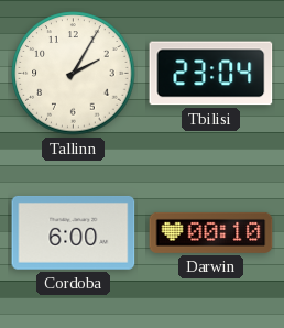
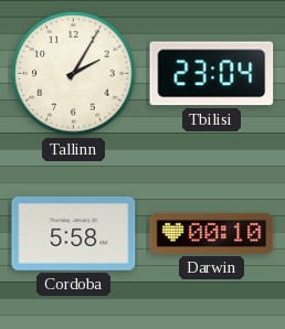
Cordoba: 6:00 -> 5:58 (74, 233)
